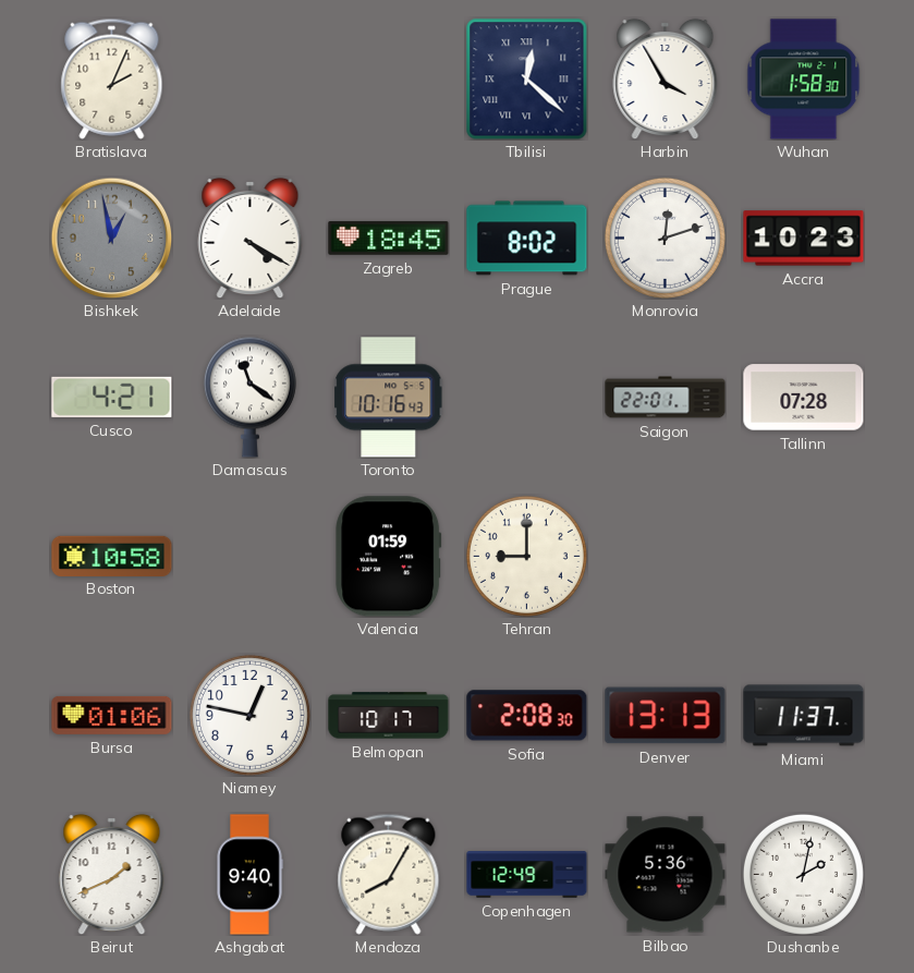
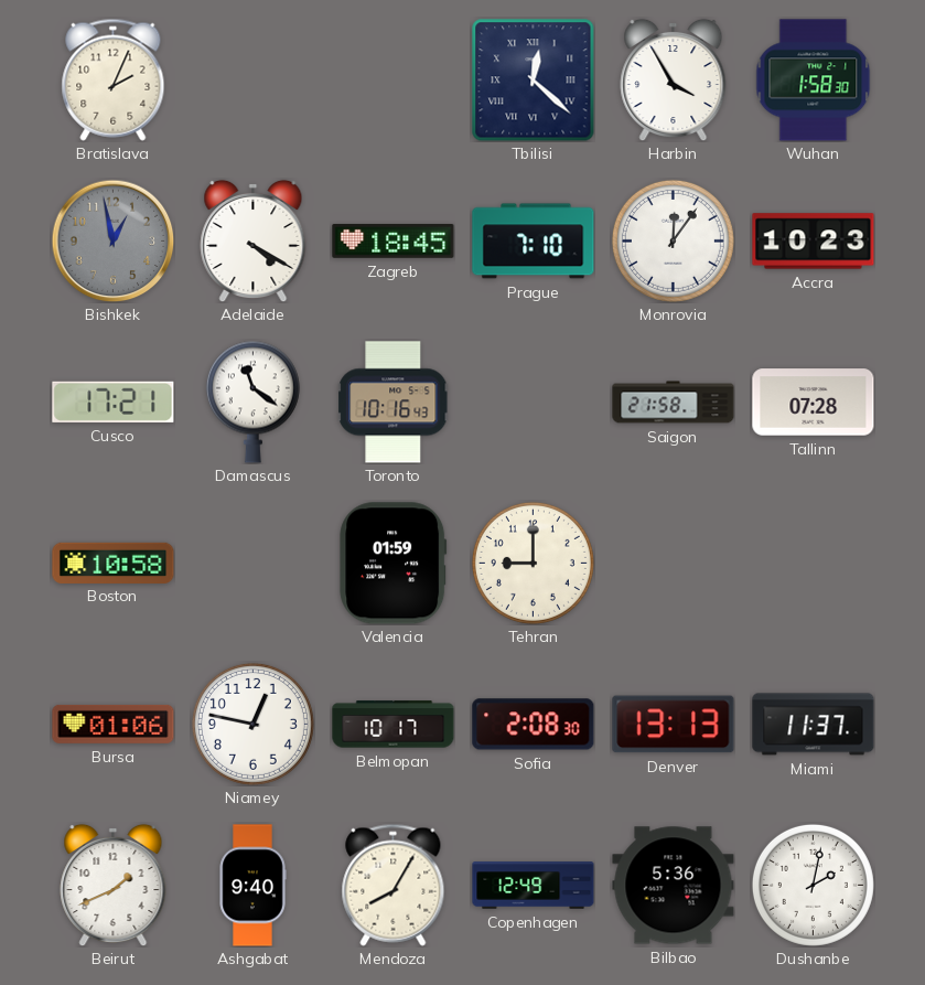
Prague: 8:02 -> 7:10 (534, 242)
Monrovia: 12:12 -> 12:06 (673, 240)
Cusco: 4:21 -> 17:21 (114, 402)
Saigon: 22:01 -> 21:58 (674, 403)
